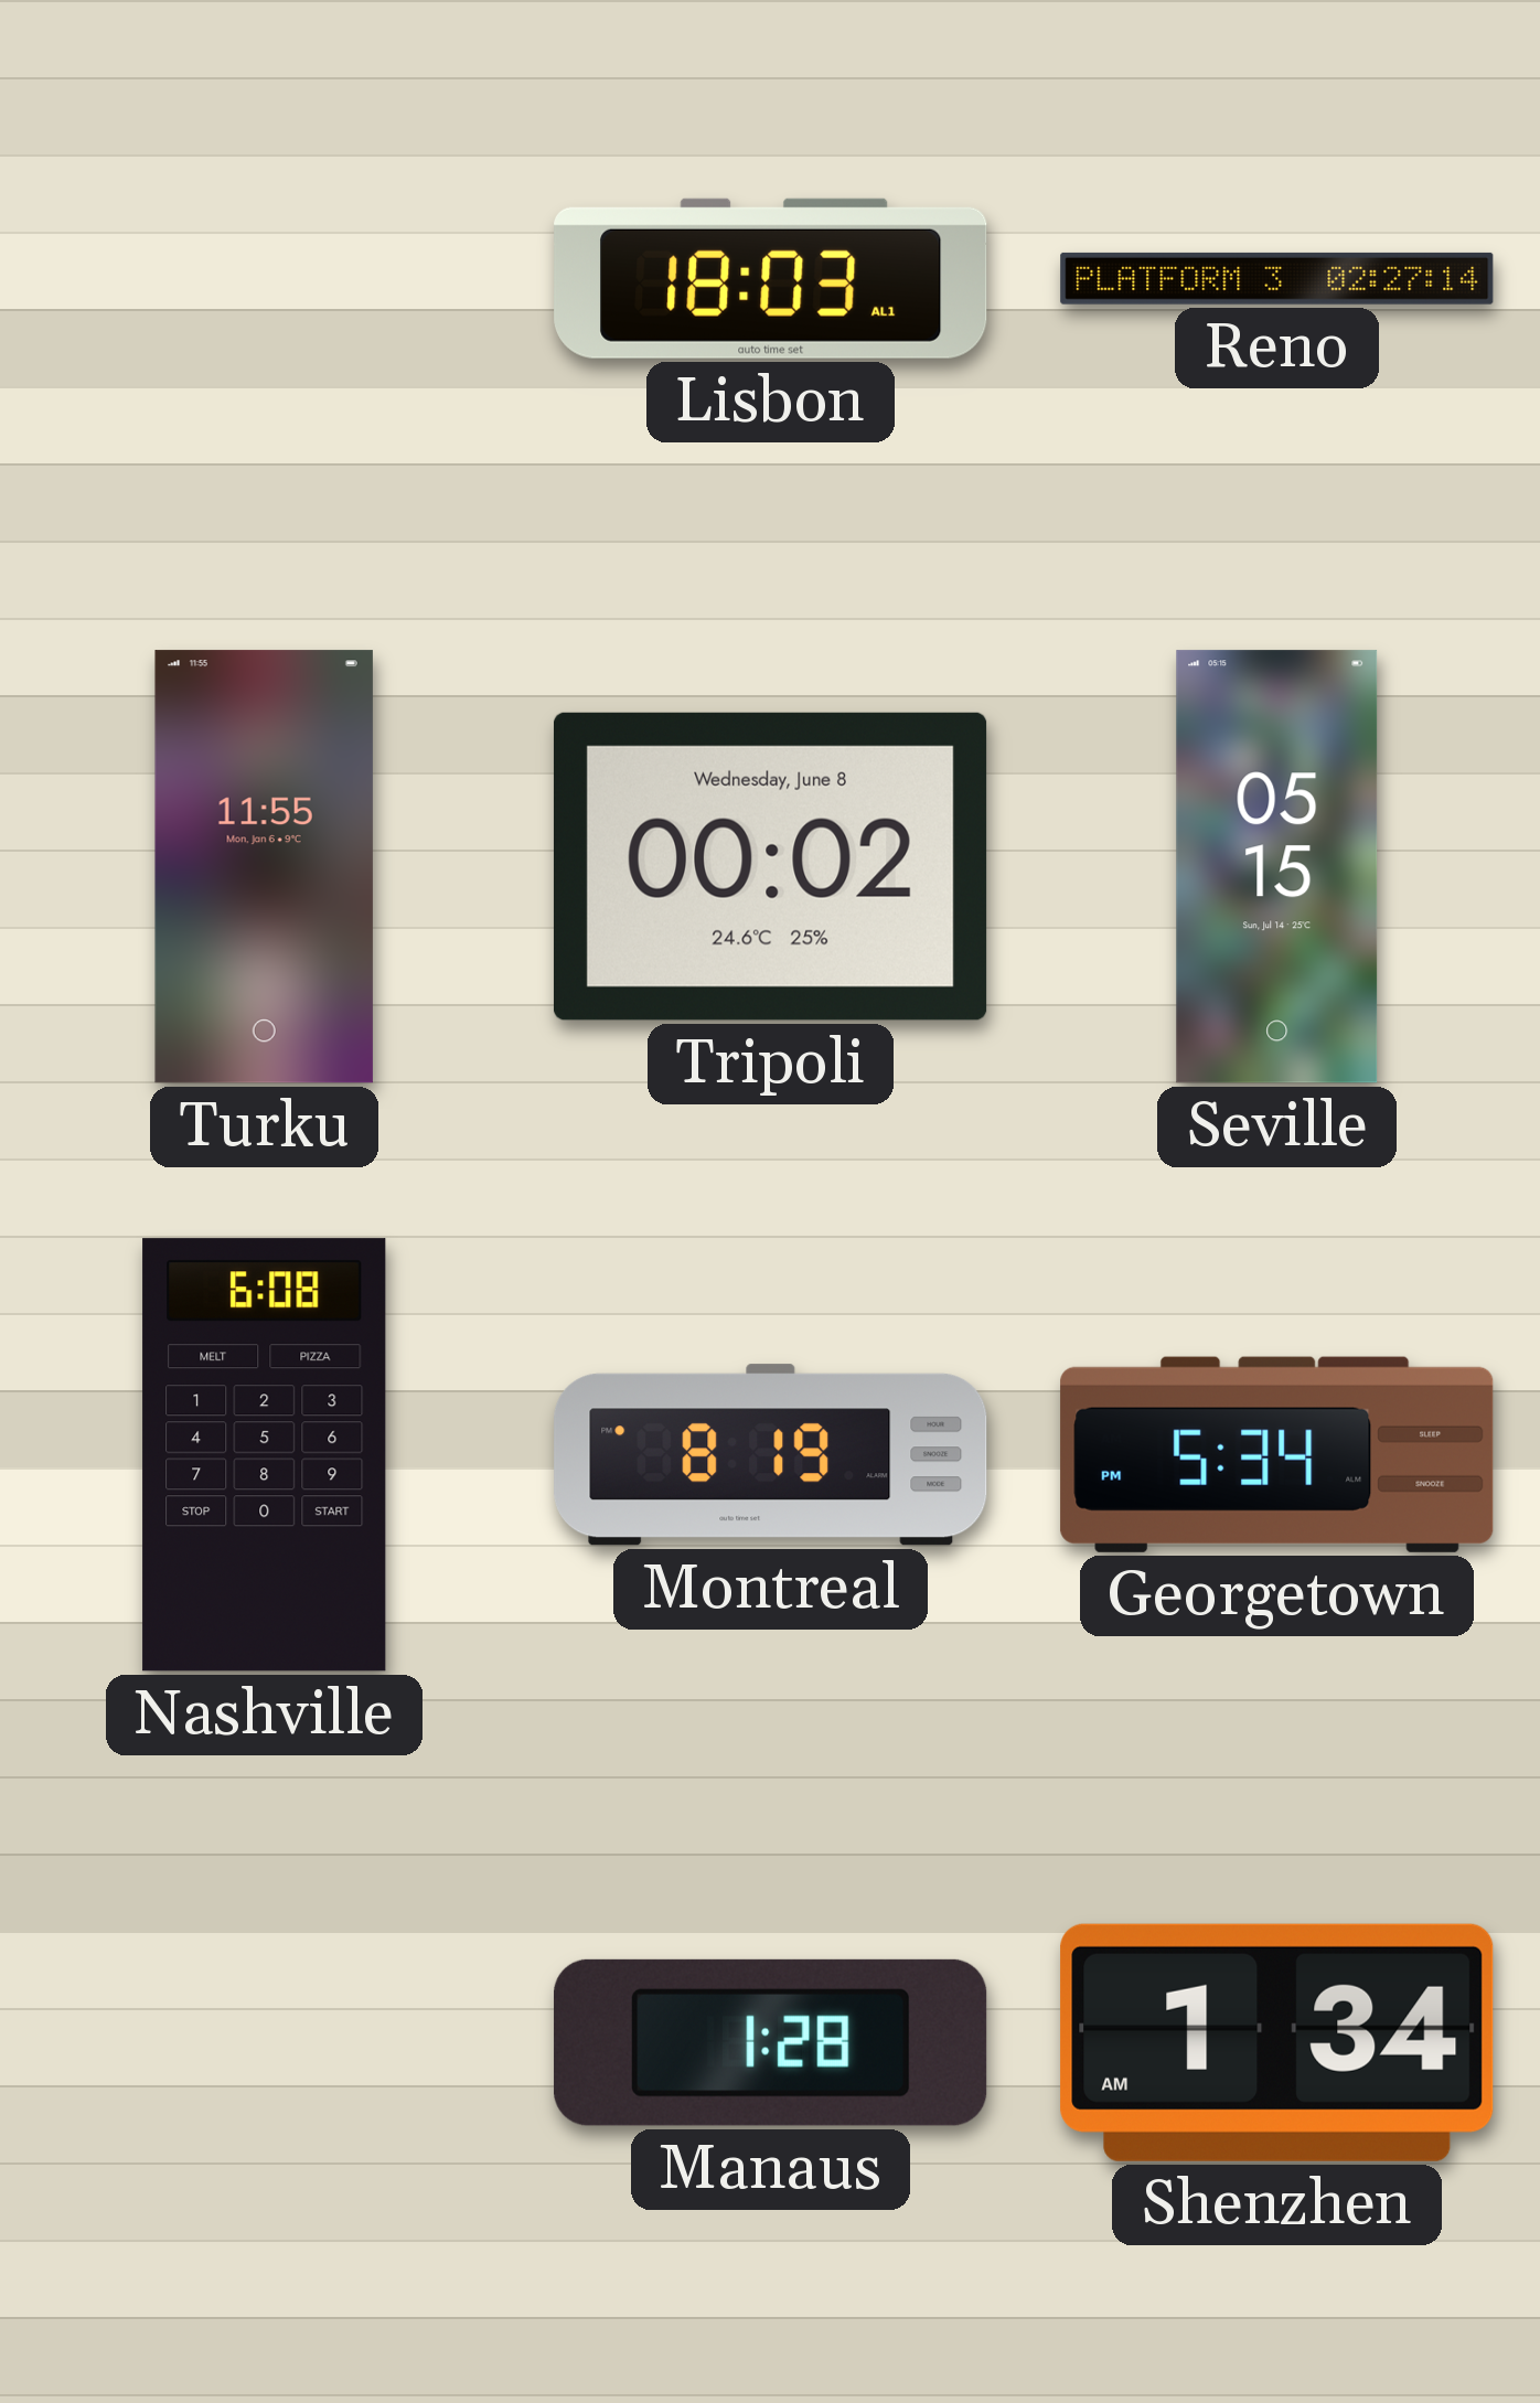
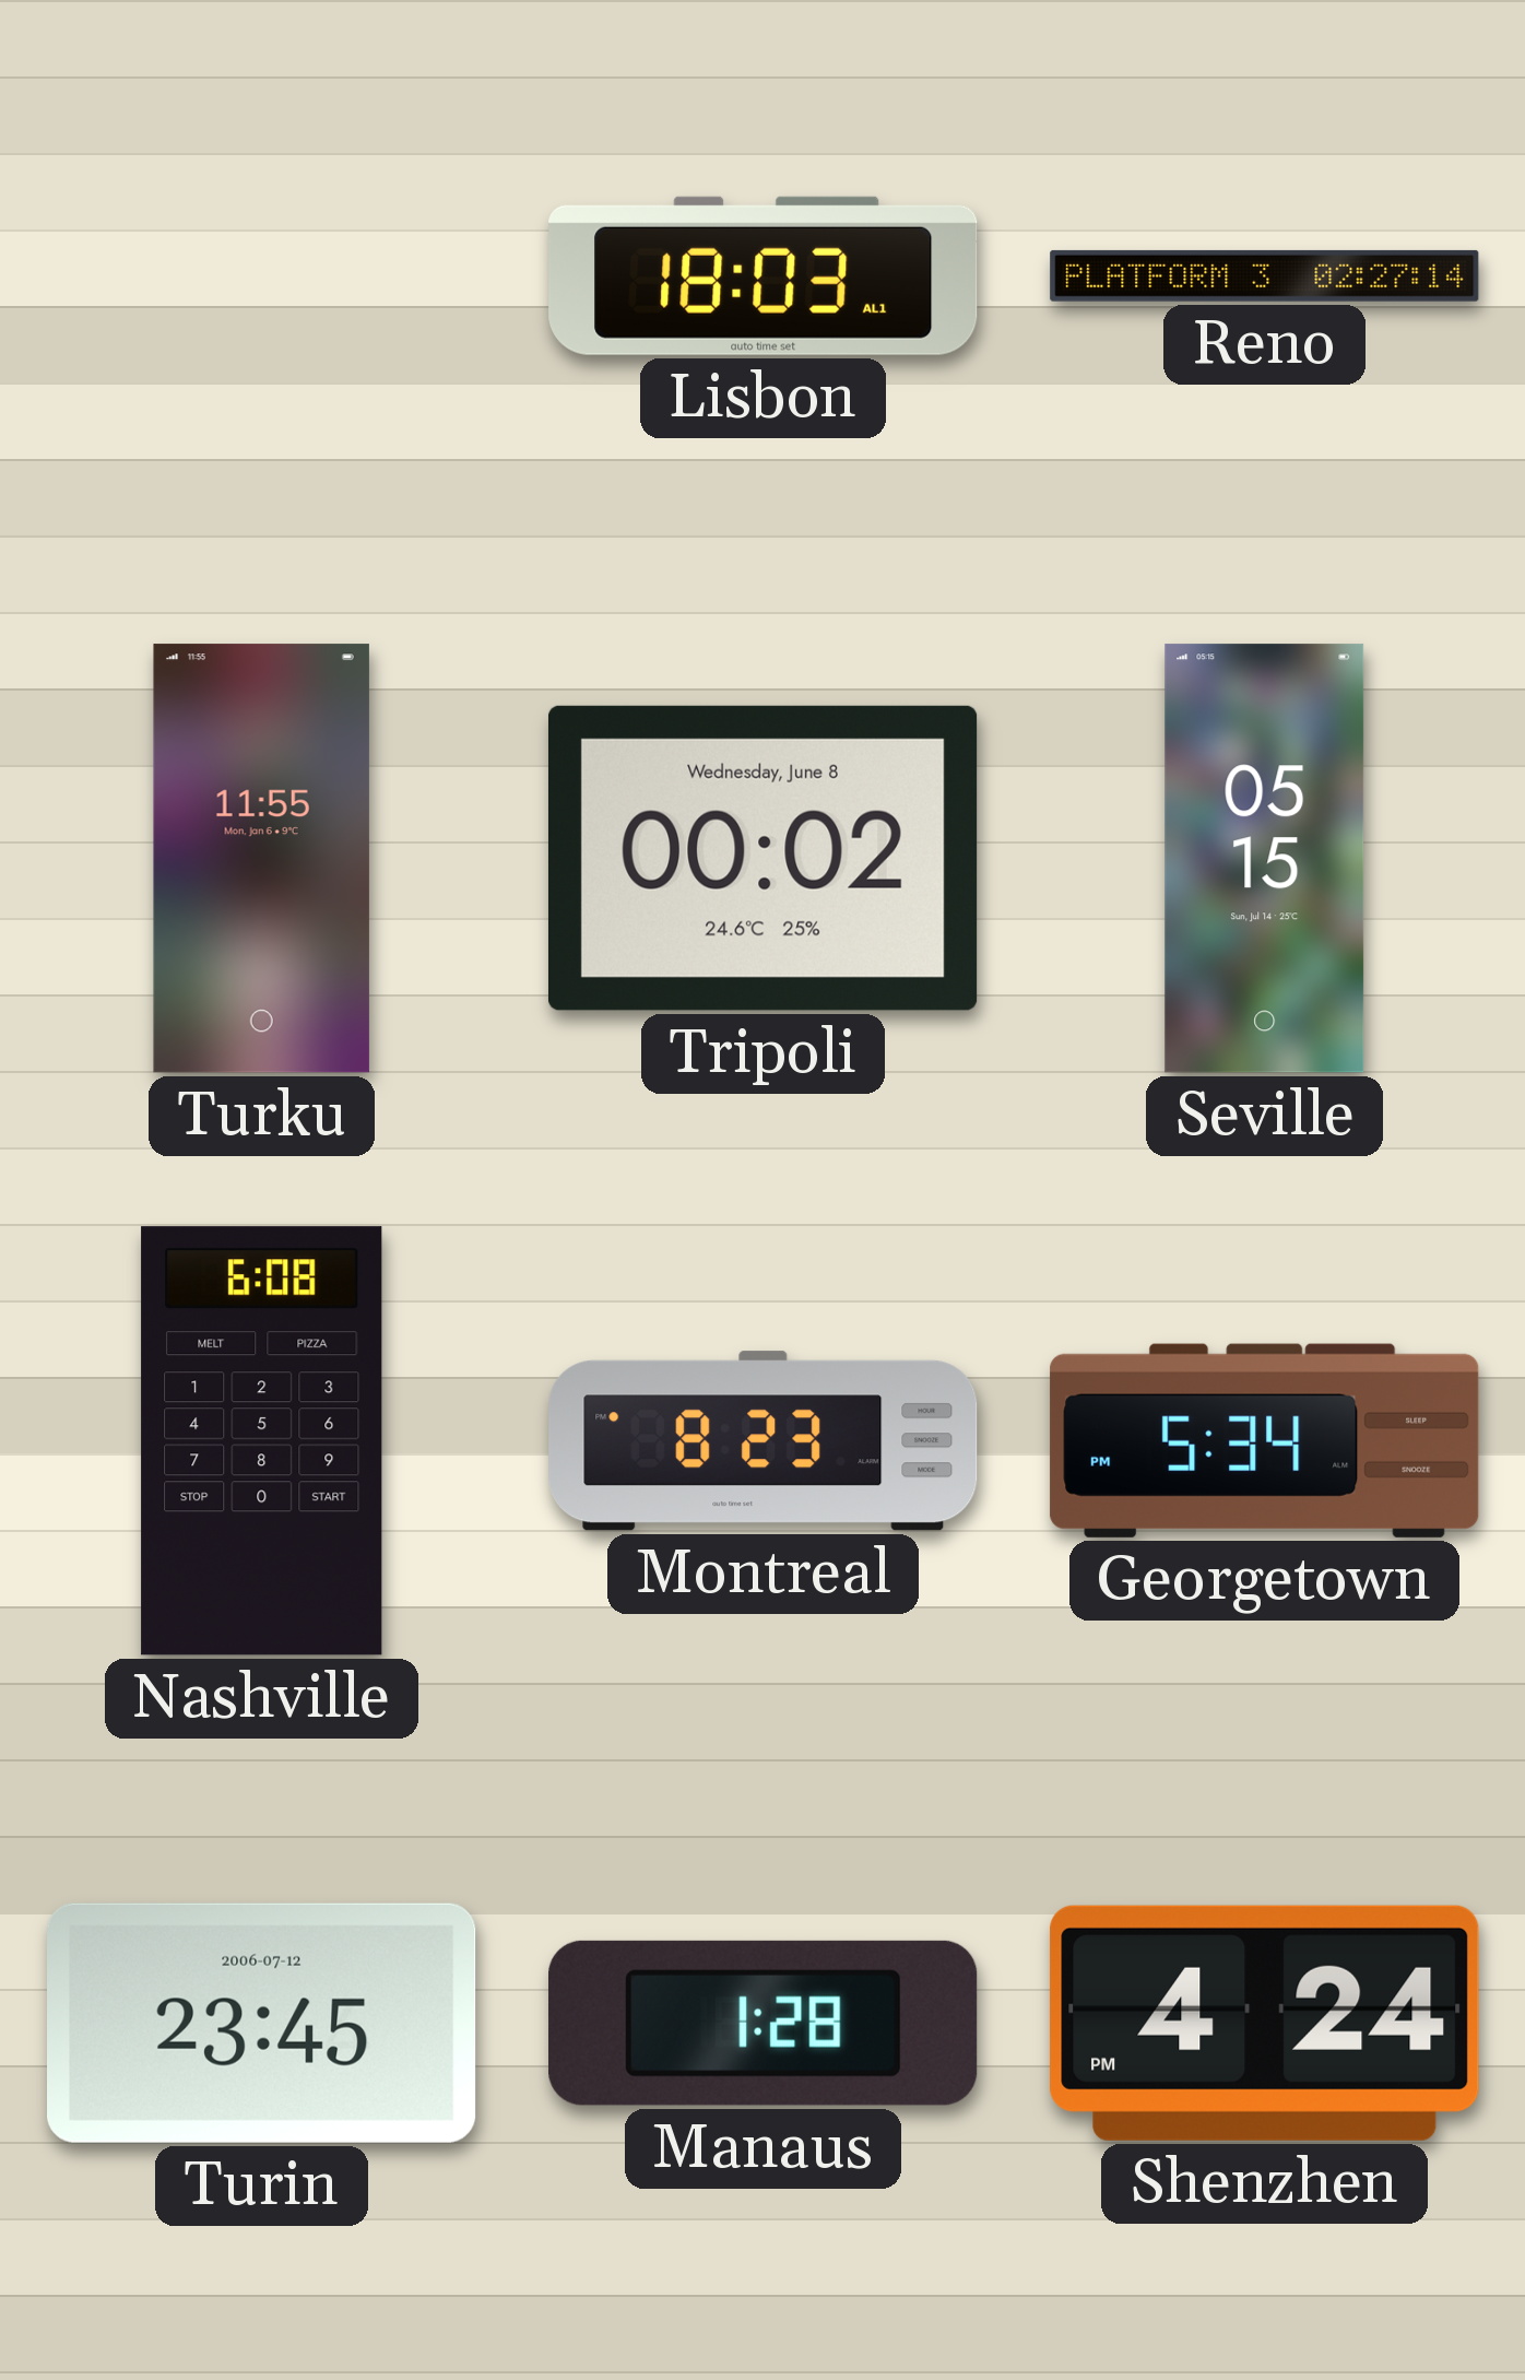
Montreal: 8:19 -> 8:23 (764, 1441)
Turin: none -> 23:45 (262, 2023)
Shenzhen: 1:34 -> 4:24 (1265, 2023)
